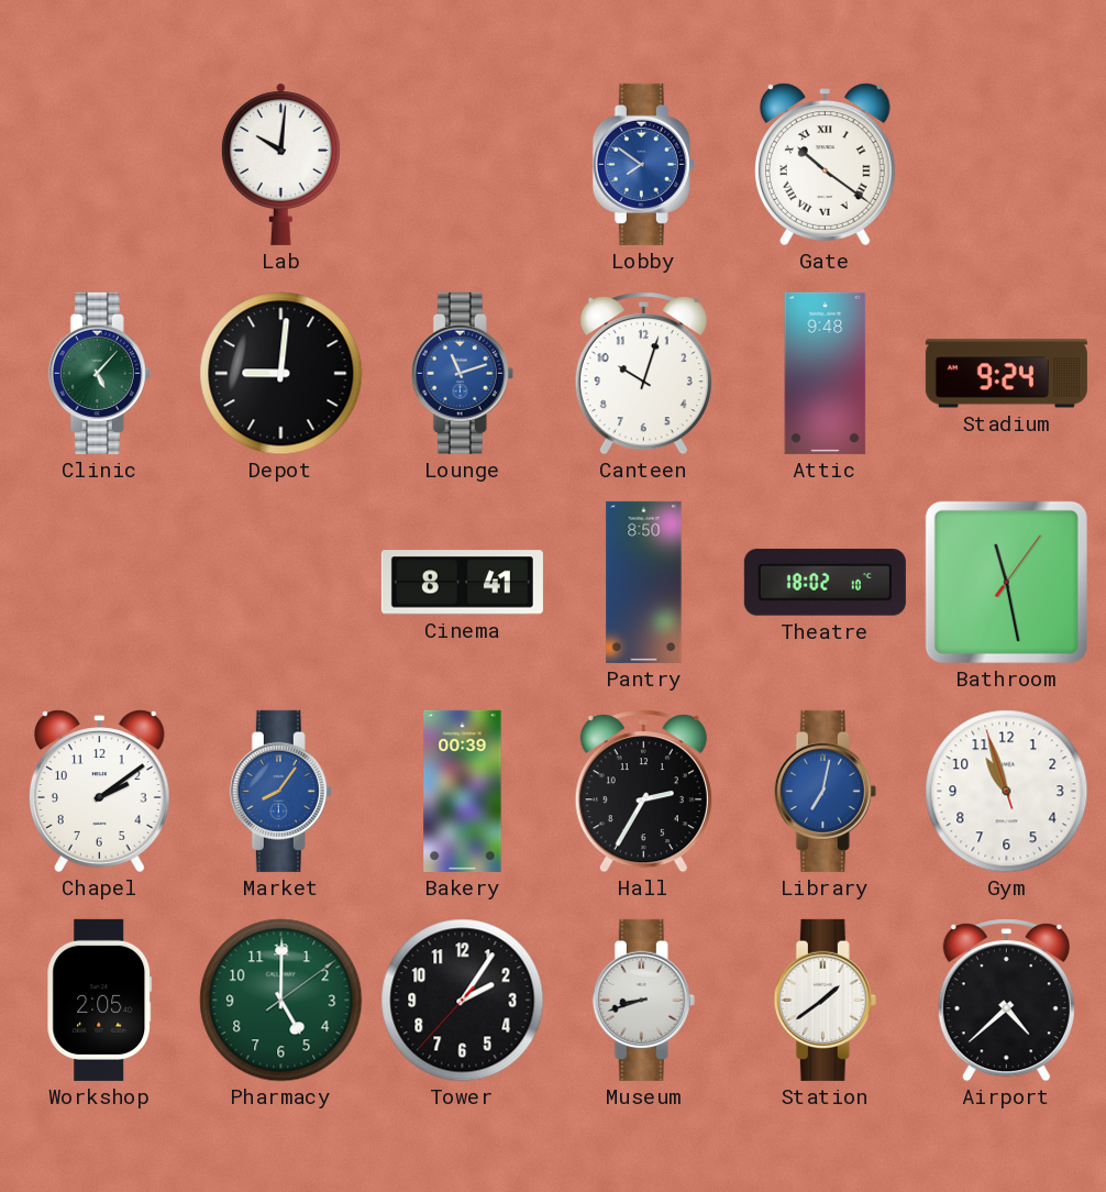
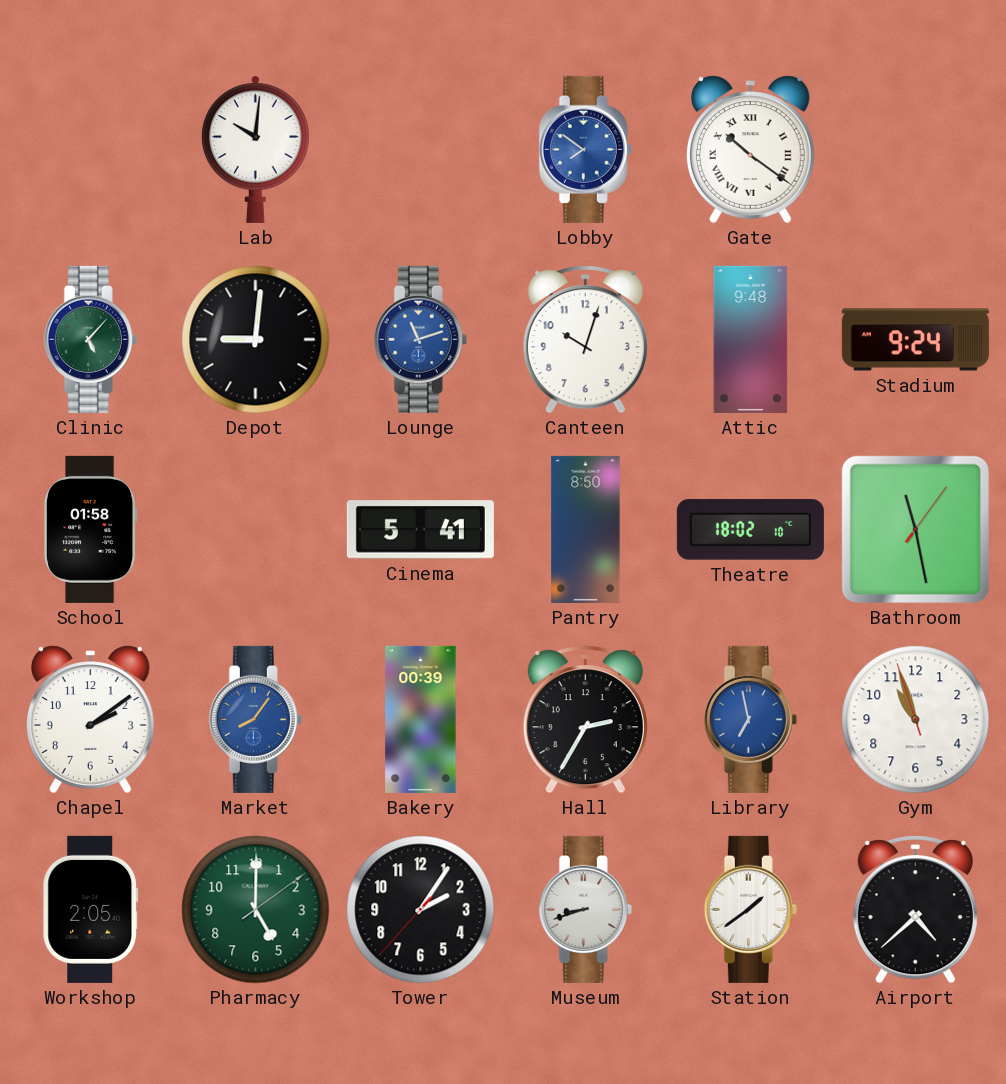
School: none -> 01:58 (91, 529)
Cinema: 8:41 -> 5:41 (420, 530)
Library: 7:02 -> 6:58 (750, 719)
